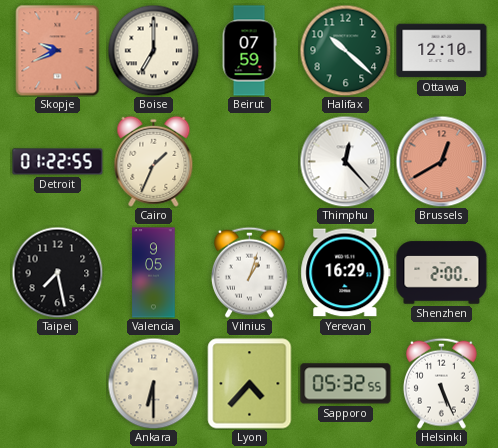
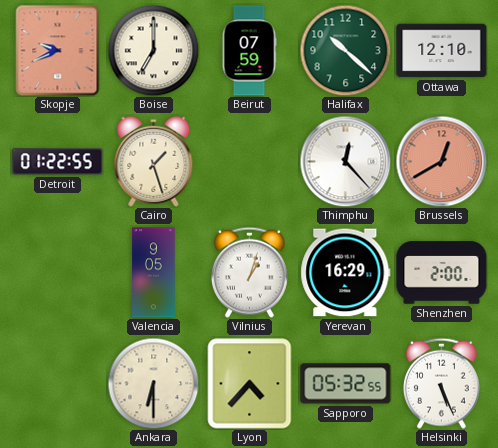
Cairo: 1:34 -> 1:27 (154, 161)
Taipei: 7:28 -> none (57, 272)
